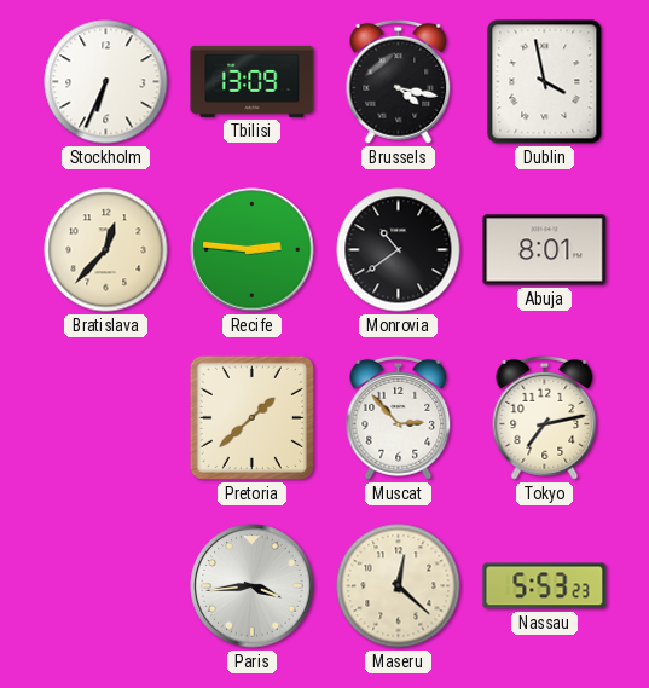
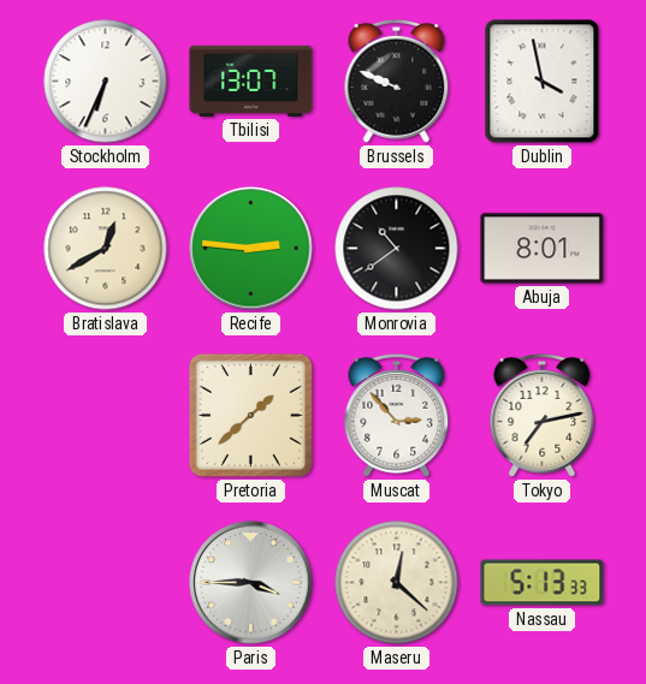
Tbilisi: 13:09 -> 13:07 (251, 81)
Brussels: 4:17 -> 9:49 (397, 81)
Bratislava: 12:37 -> 12:40 (106, 249)
Paris: 3:44 -> 3:45 (251, 583)
Nassau: 5:53 -> 5:13 (543, 583)
